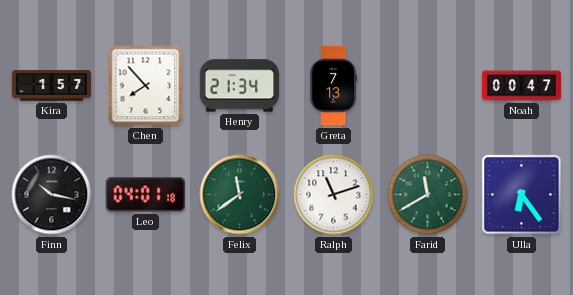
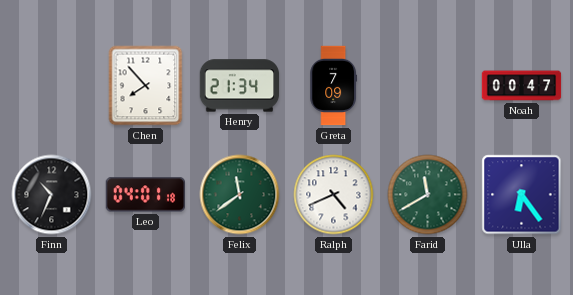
Kira: 1:57 -> none (52, 86)
Greta: 7:13 -> 7:09 (333, 86)
Finn: 10:17 -> 10:34 (52, 195)
Ralph: 11:12 -> 4:41 (334, 195)
